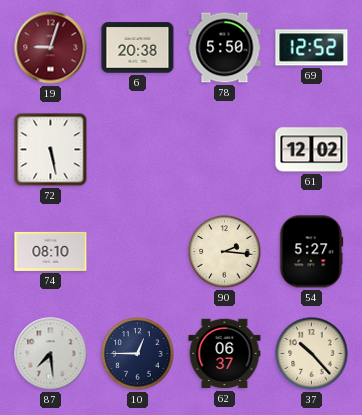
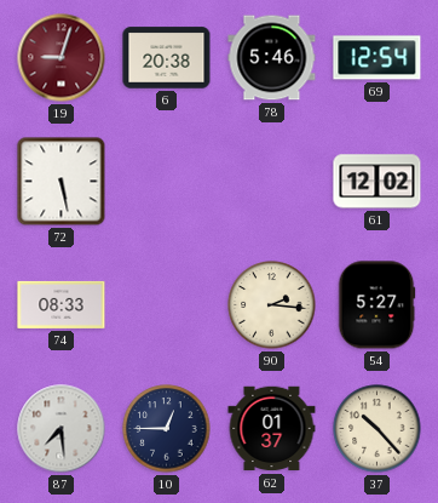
78: 5:50 -> 5:46 (272, 58)
69: 12:52 -> 12:54 (378, 58)
74: 08:10 -> 08:33 (62, 304)
62: 06:37 -> 01:37 (272, 429)
